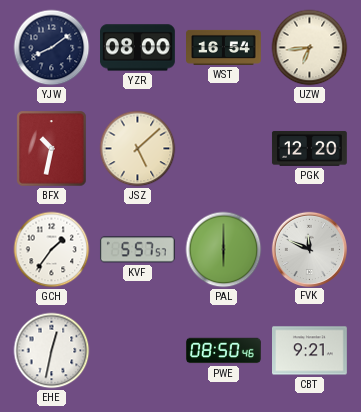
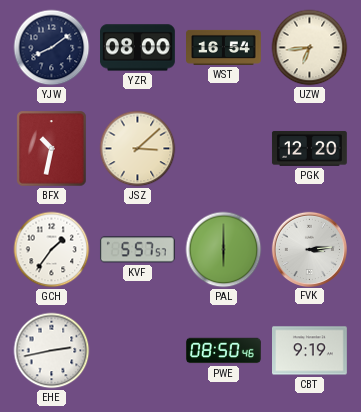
JSZ: 5:08 -> 3:08 (138, 149)
FVK: 11:49 -> 3:14 (309, 249)
EHE: 12:32 -> 2:43 (52, 351)
CBT: 9:21 -> 9:19 (310, 351)
